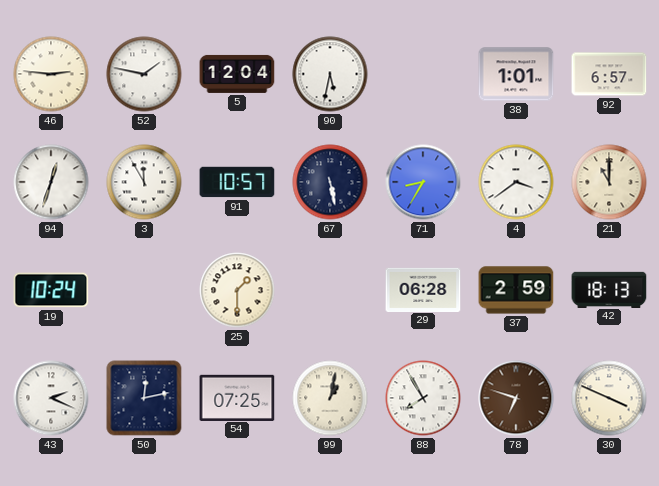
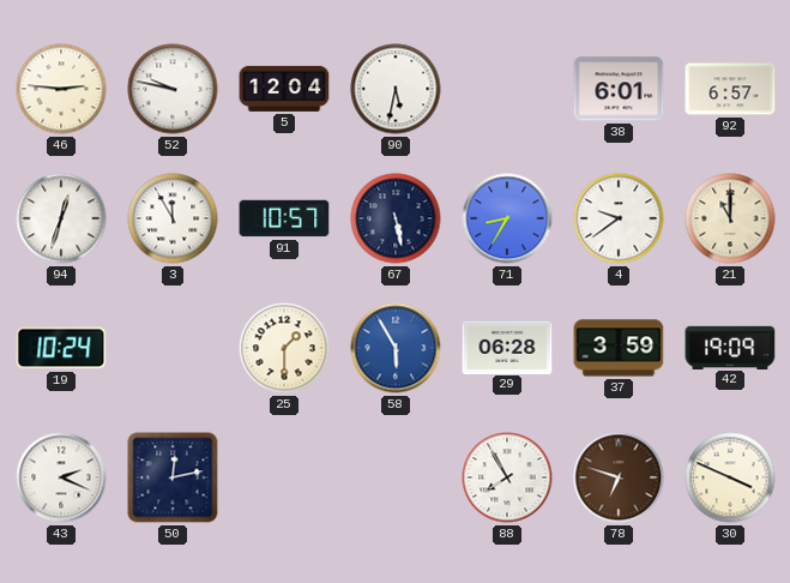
52: 1:47 -> 9:47 (173, 89)
38: 1:01 -> 6:01 (619, 89)
4: 3:39 -> 9:39 (619, 218)
58: none -> 5:55 (396, 348)
37: 2:59 -> 3:59 (619, 348)
42: 18:13 -> 19:09 (730, 347)
54: 07:25 -> none (237, 397)
99: 1:02 -> none (330, 398)
